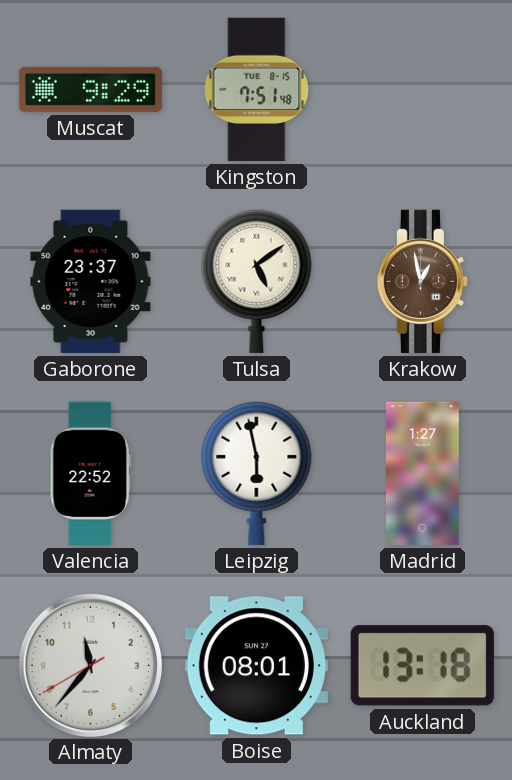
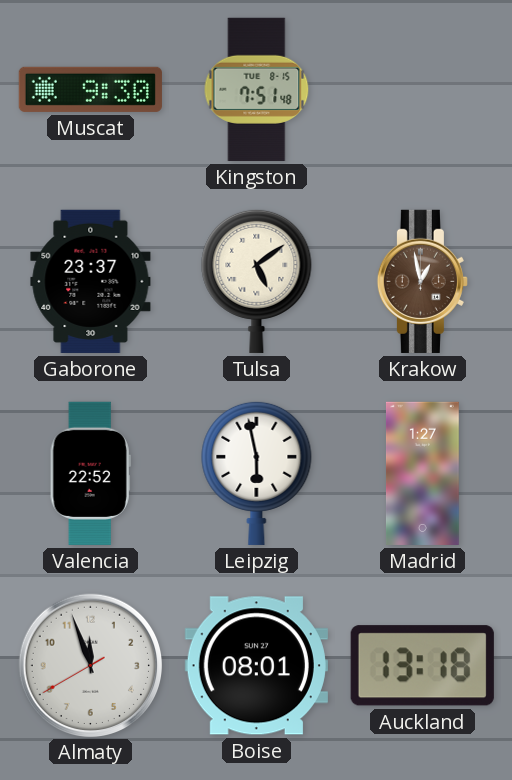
Muscat: 9:29 -> 9:30 (90, 89)
Almaty: 11:36 -> 11:56 (90, 665)
